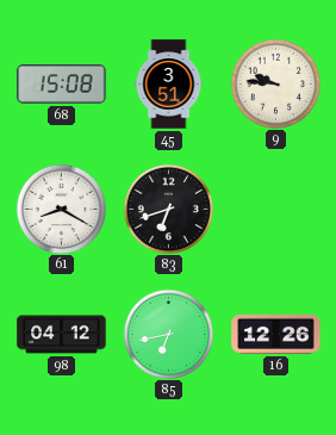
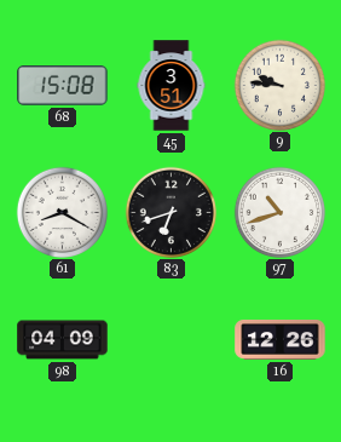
97: none -> 10:42 (279, 212)
98: 04:12 -> 04:09 (63, 340)
85: 6:43 -> none (168, 334)
